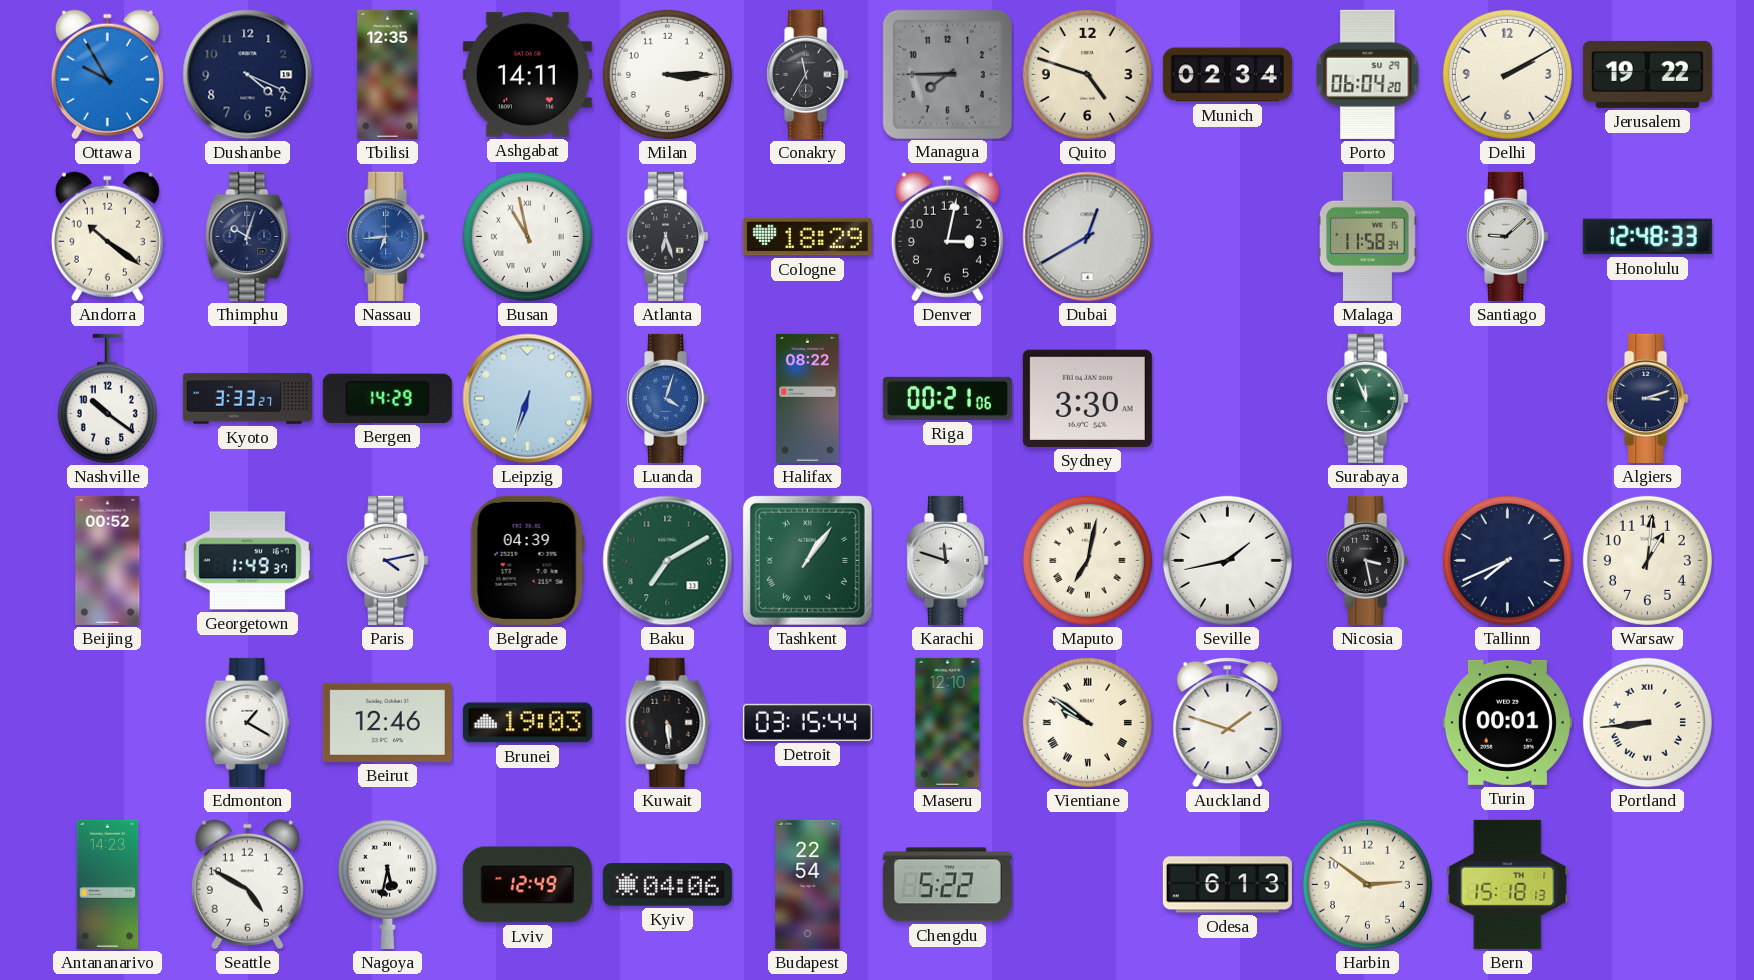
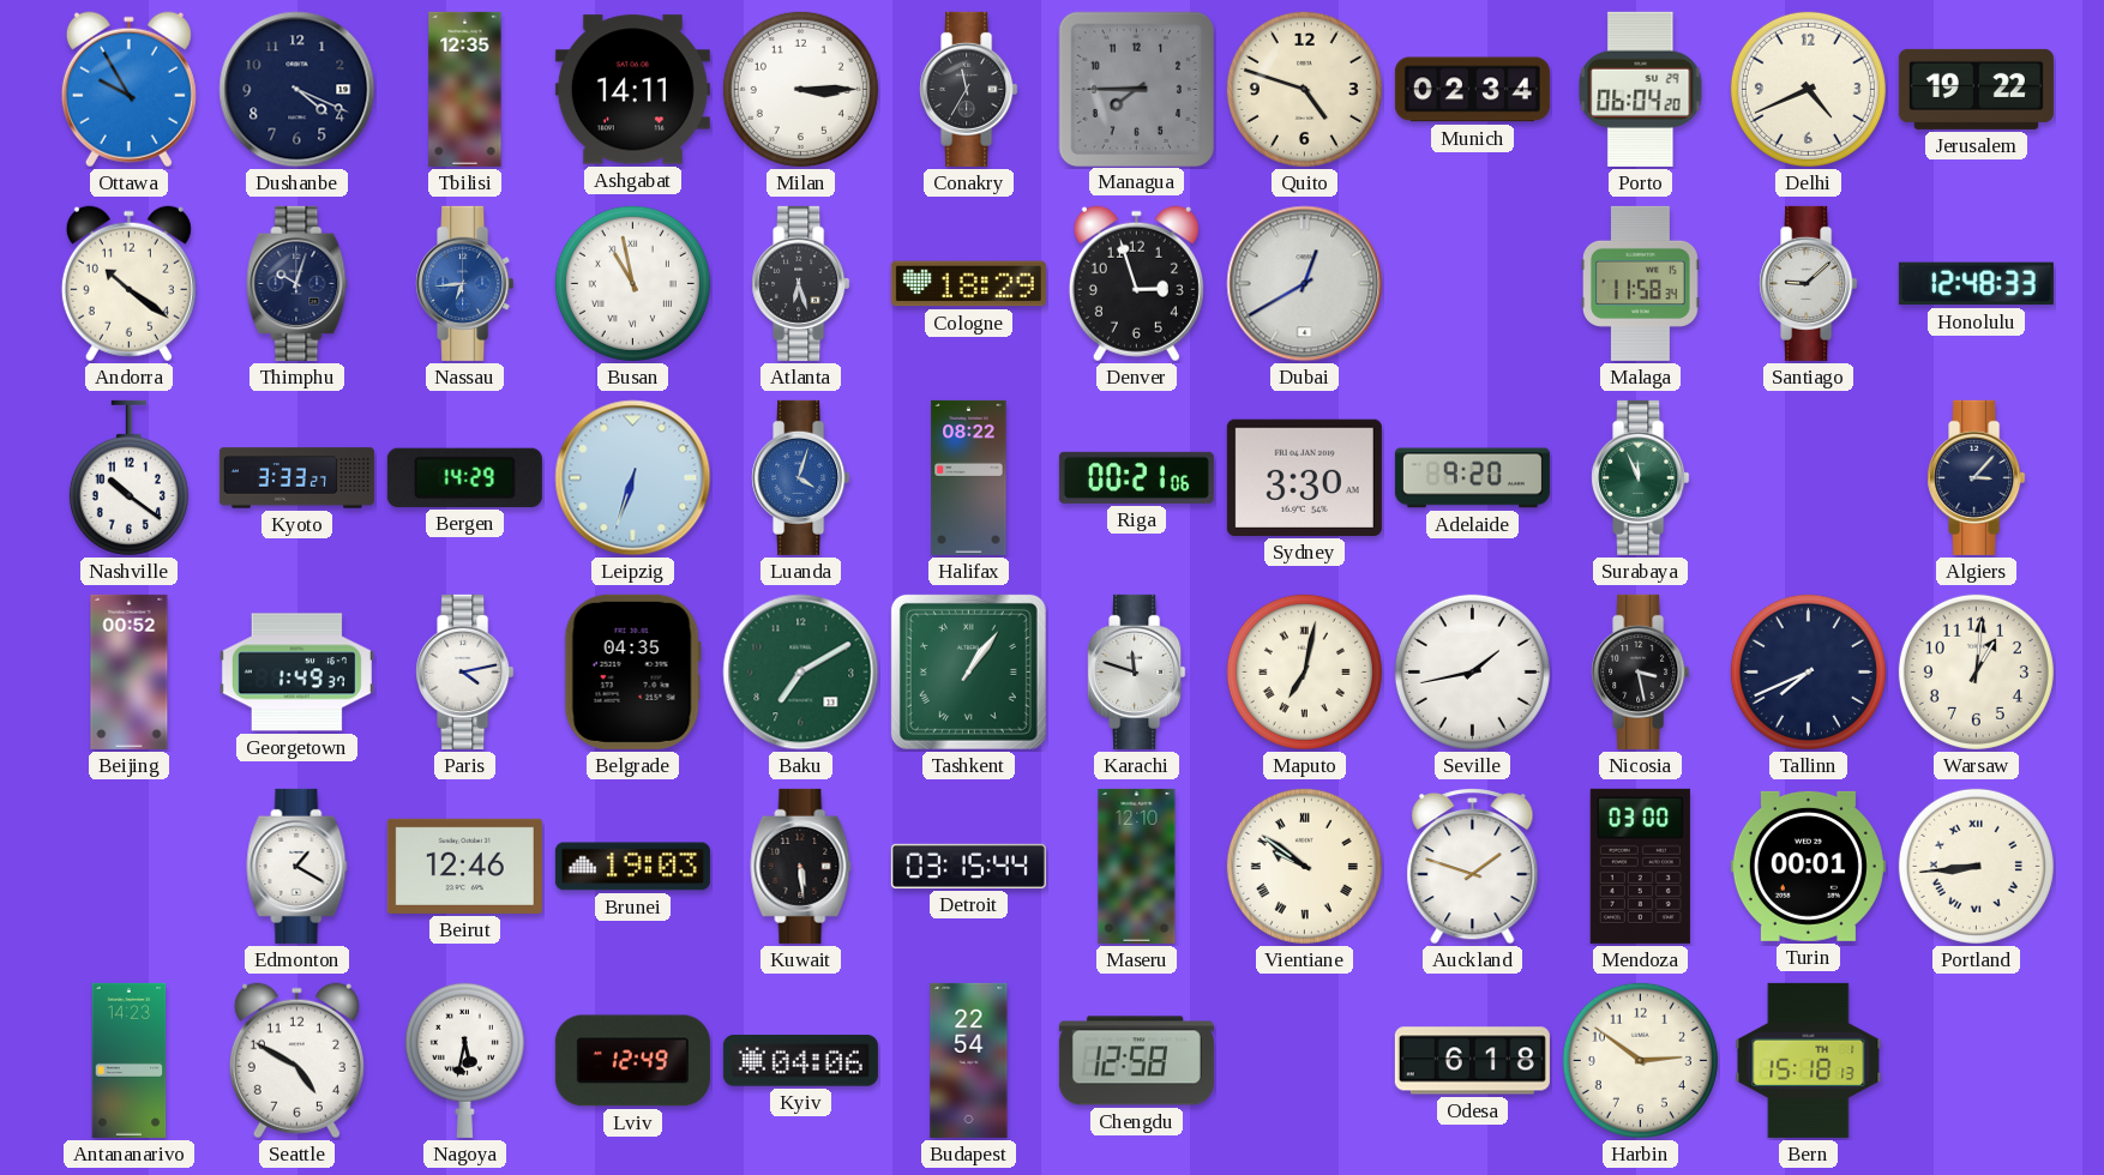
Delhi: 2:10 -> 4:41 (1808, 89)
Denver: 3:02 -> 2:57 (1136, 284)
Adelaide: none -> 9:20 (1472, 478)
Algiers: 3:12 -> 3:07 (1977, 477)
Belgrade: 04:39 -> 04:35 (632, 671)
Mendoza: none -> 03:00 (1640, 866)
Chengdu: 5:22 -> 12:58 (1136, 1061)
Odesa: 6:13 -> 6:18 (1472, 1061)
